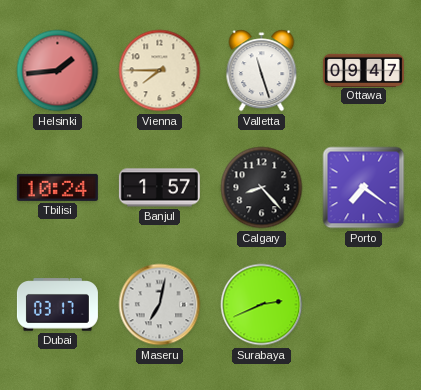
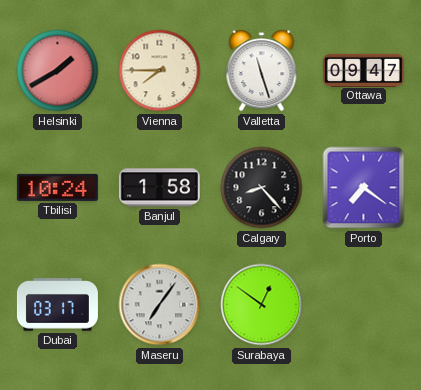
Helsinki: 1:44 -> 1:40 (58, 71)
Banjul: 1:57 -> 1:58 (159, 188)
Maseru: 7:02 -> 7:06 (160, 305)
Surabaya: 2:41 -> 12:51 (262, 305)
